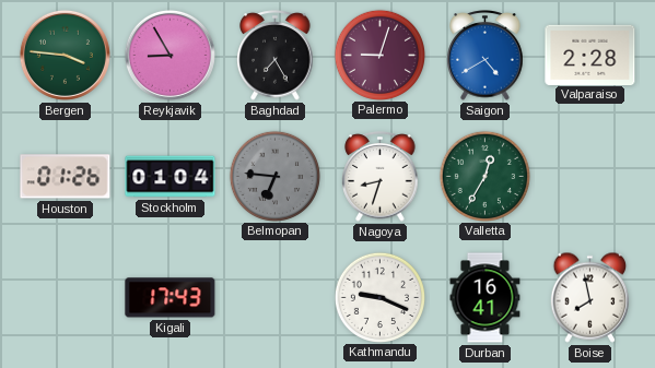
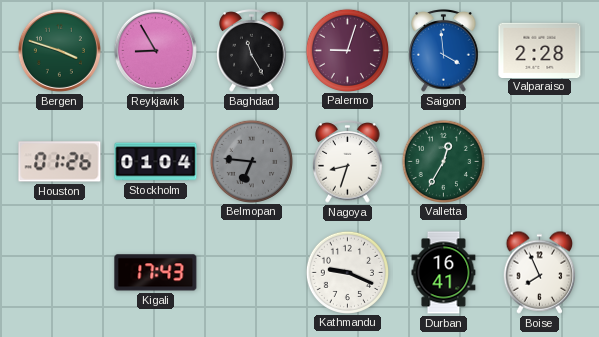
Bergen: 3:46 -> 3:48 (59, 50)
Baghdad: 7:25 -> 11:25 (252, 51)
Saigon: 4:40 -> 3:59 (444, 51)
Boise: 7:58 -> 7:56 (540, 272)
